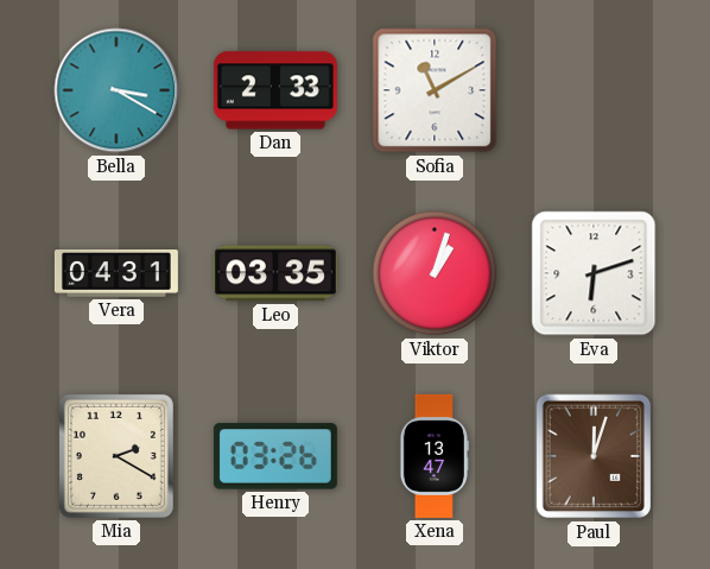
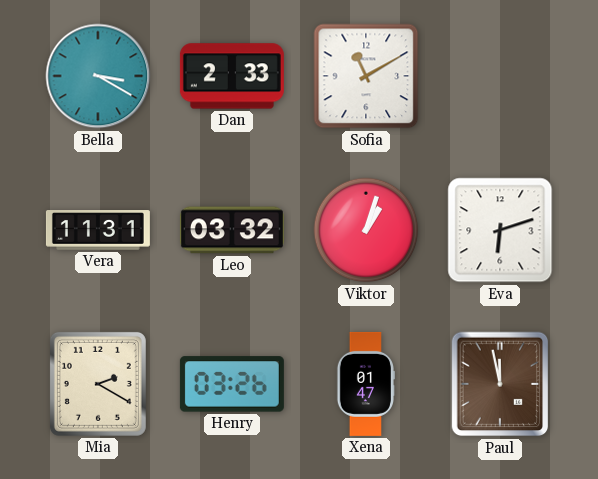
Vera: 04:31 -> 11:31 (98, 230)
Leo: 03:35 -> 03:32 (232, 230)
Xena: 13:47 -> 01:47 (365, 384)
Paul: 12:03 -> 11:58 (500, 384)
